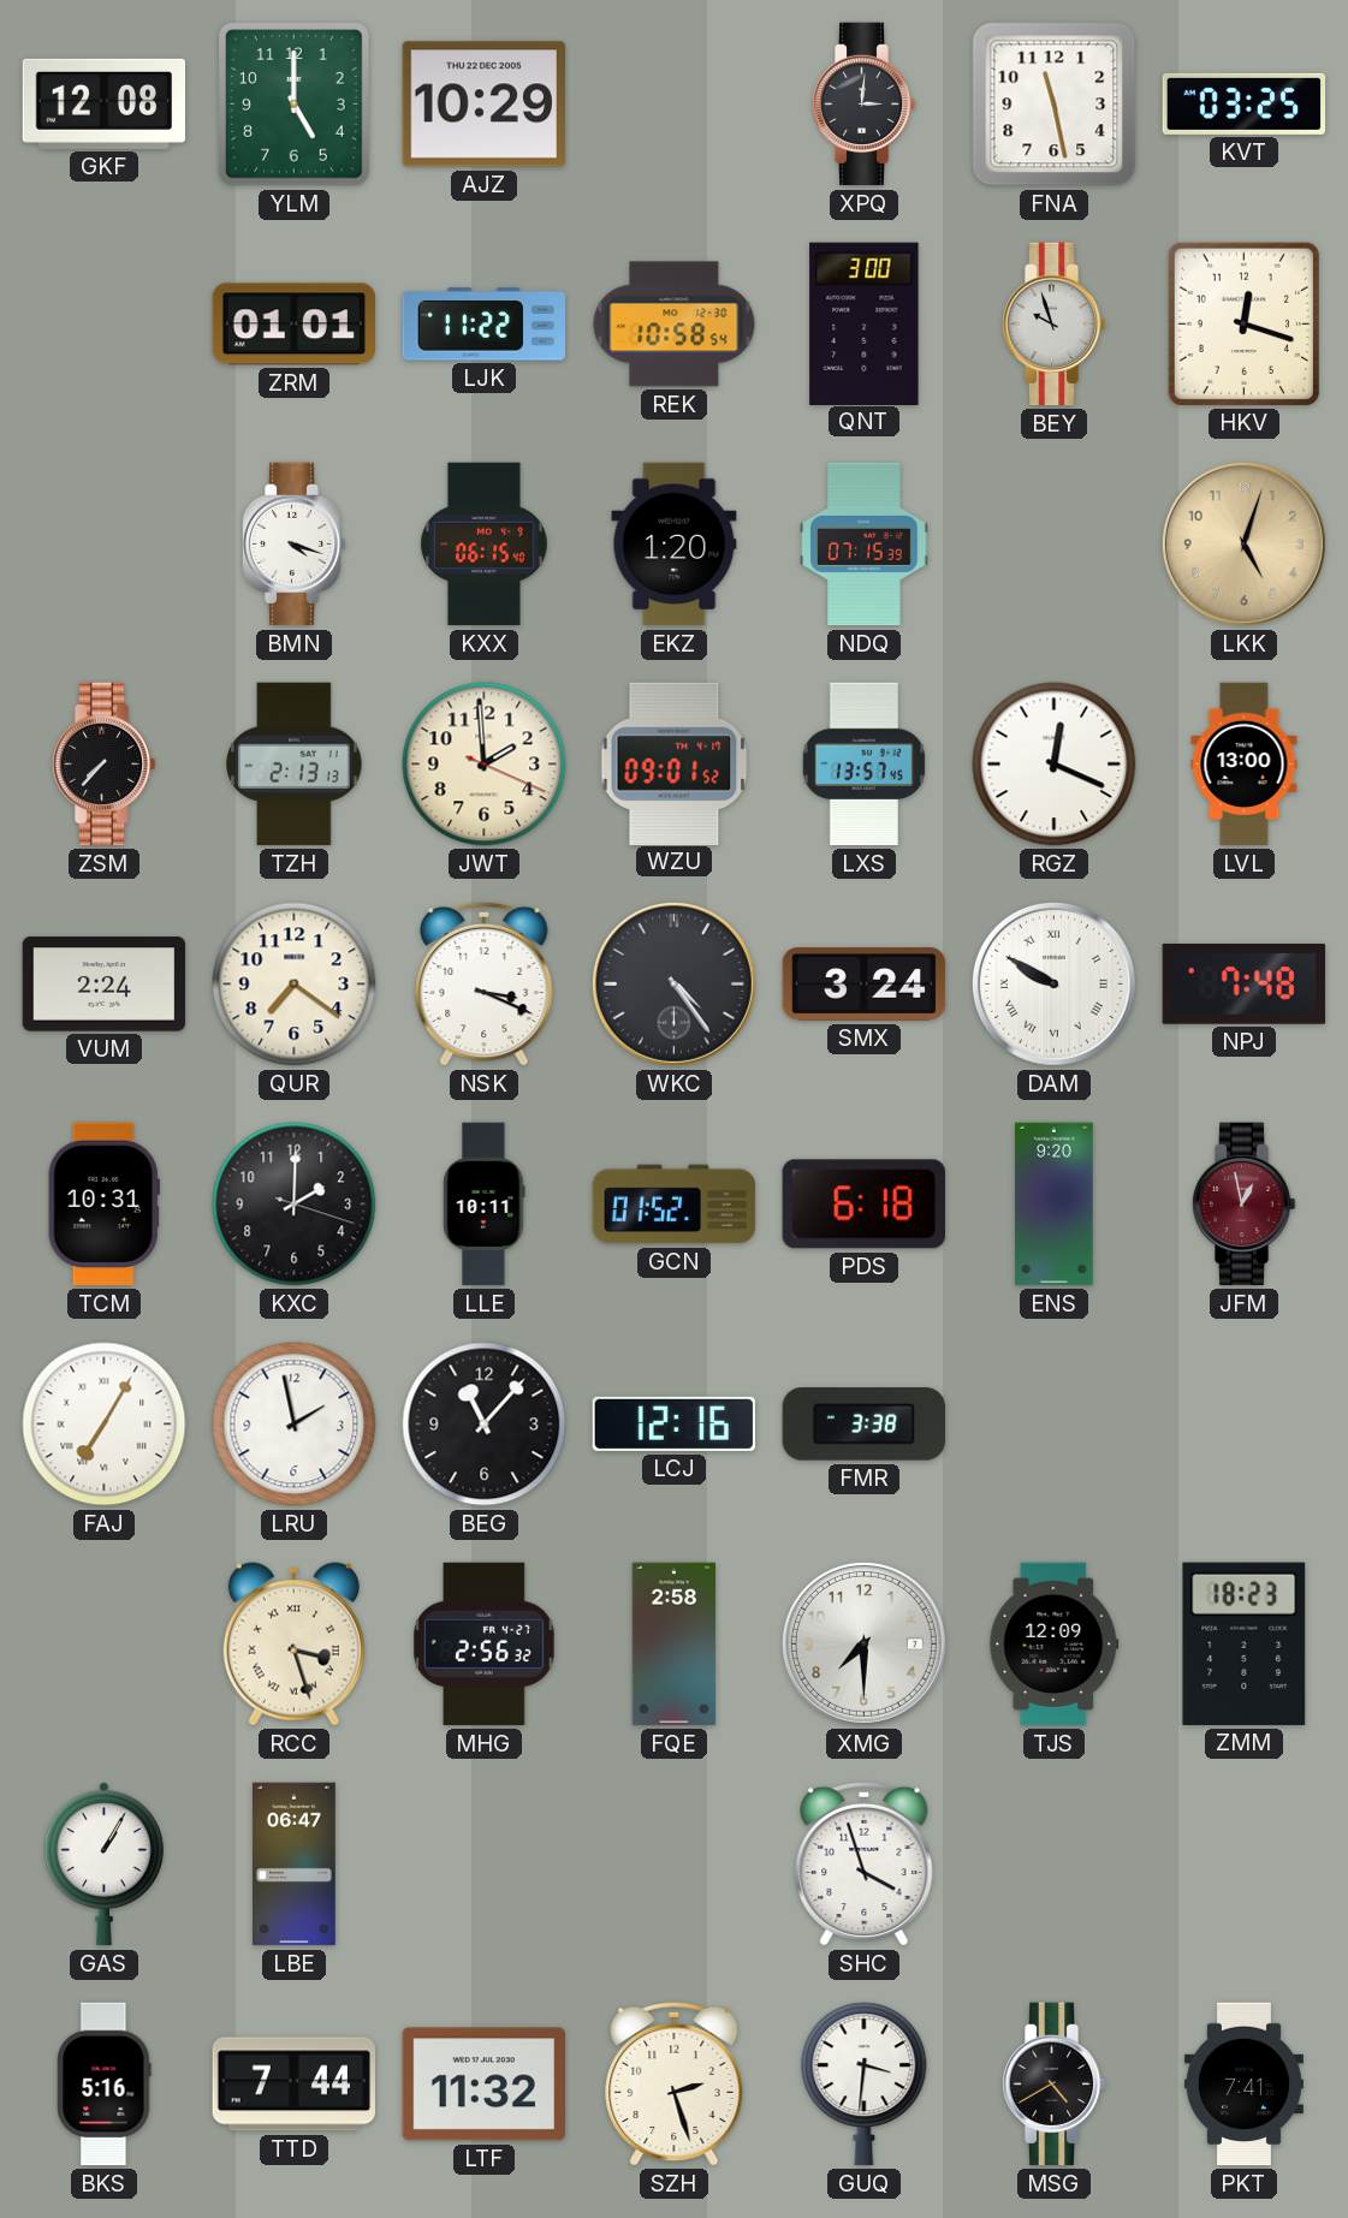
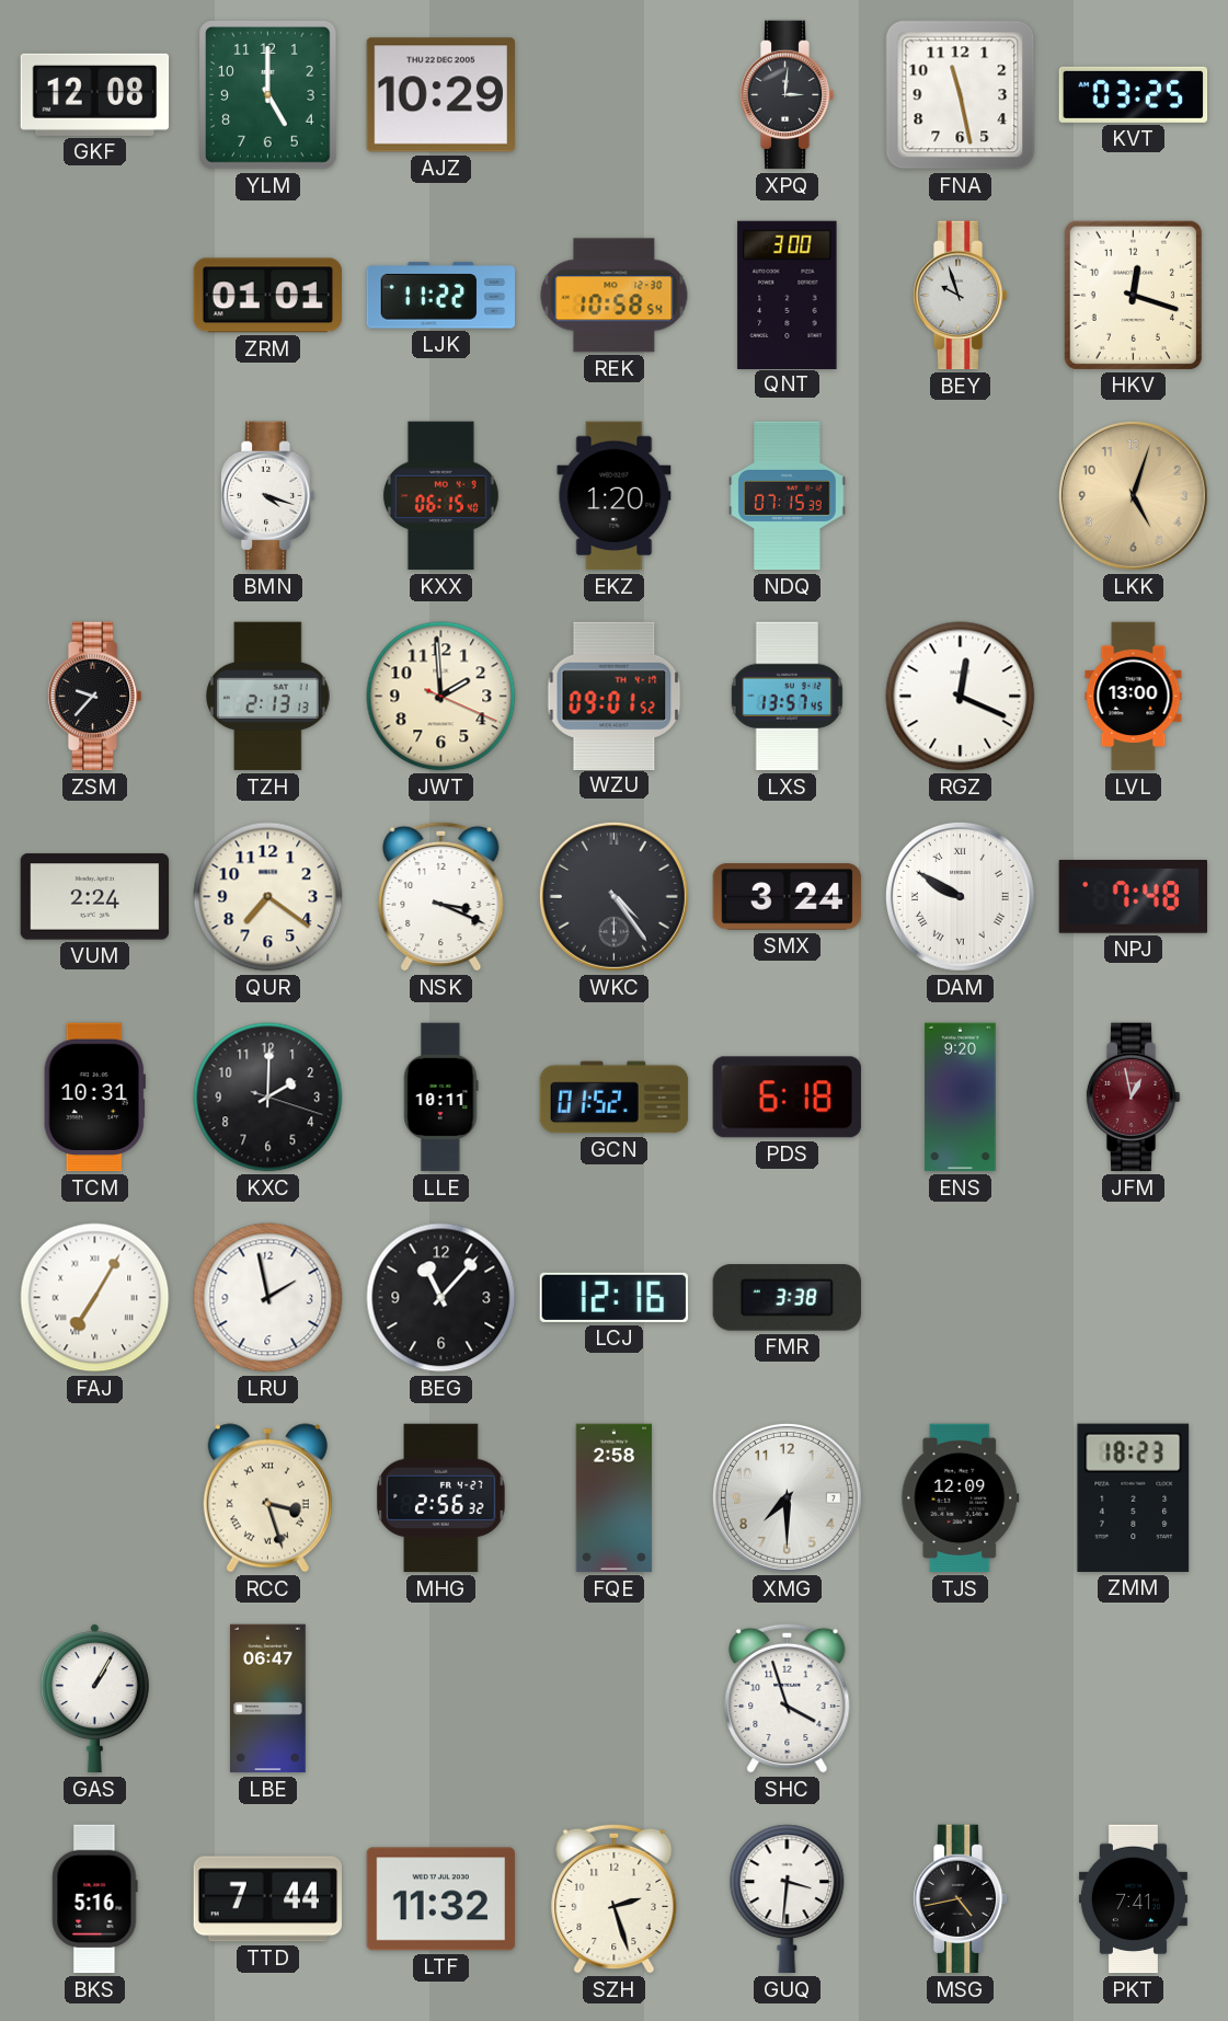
ZSM: 7:37 -> 9:37 (94, 697)
MSG: 4:40 -> 4:43 (960, 1899)
